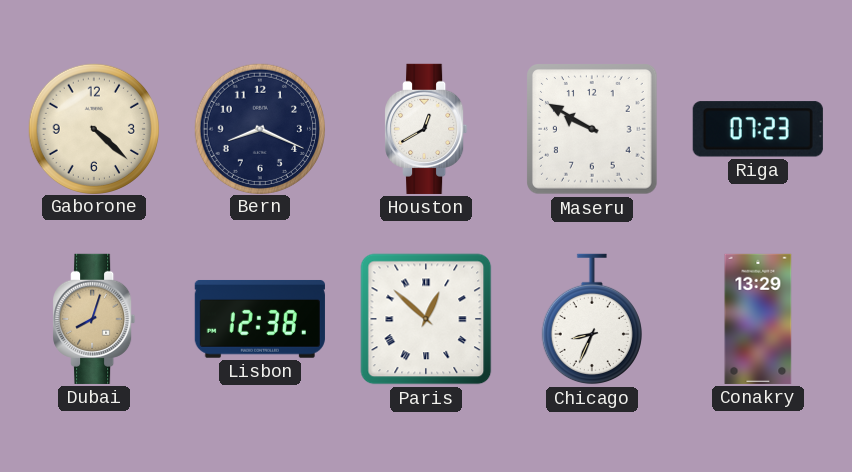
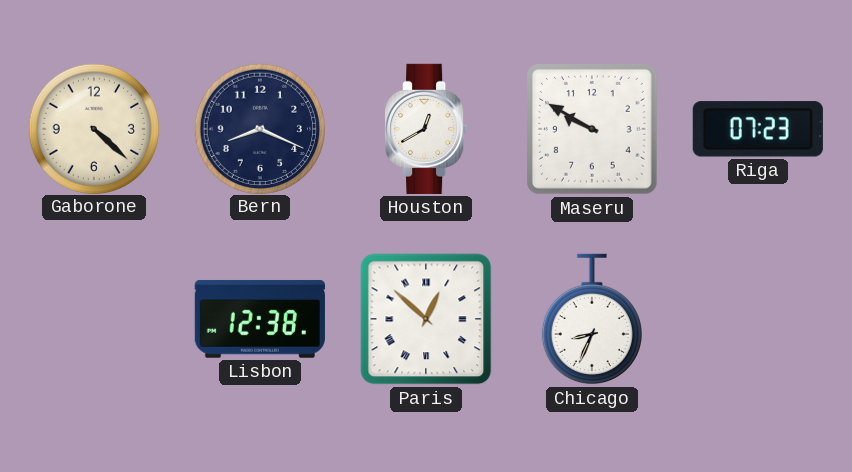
Dubai: 8:03 -> none (94, 319)
Conakry: 13:29 -> none (758, 319)
